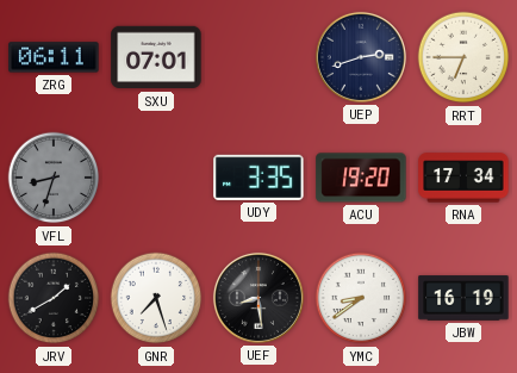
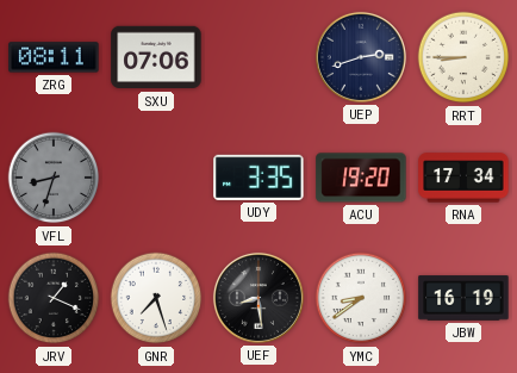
ZRG: 06:11 -> 08:11 (54, 57)
SXU: 07:01 -> 07:06 (156, 57)
RRT: 6:45 -> 8:45 (463, 57)
JRV: 1:40 -> 1:19 (54, 298)
